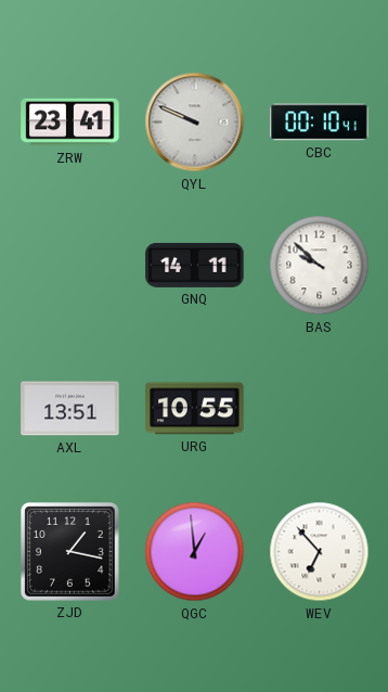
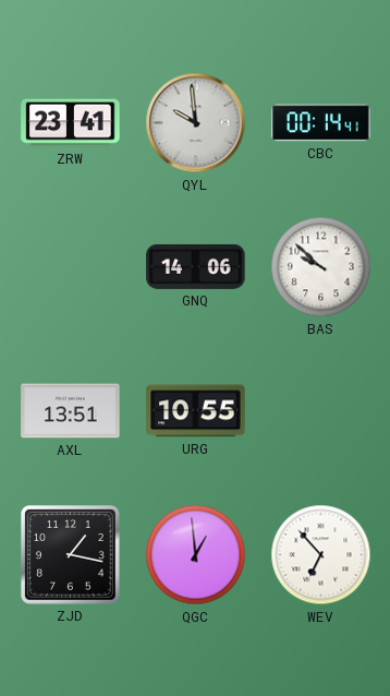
QYL: 9:49 -> 9:59 (196, 123)
CBC: 00:10 -> 00:14 (321, 123)
GNQ: 14:11 -> 14:06 (196, 266)
